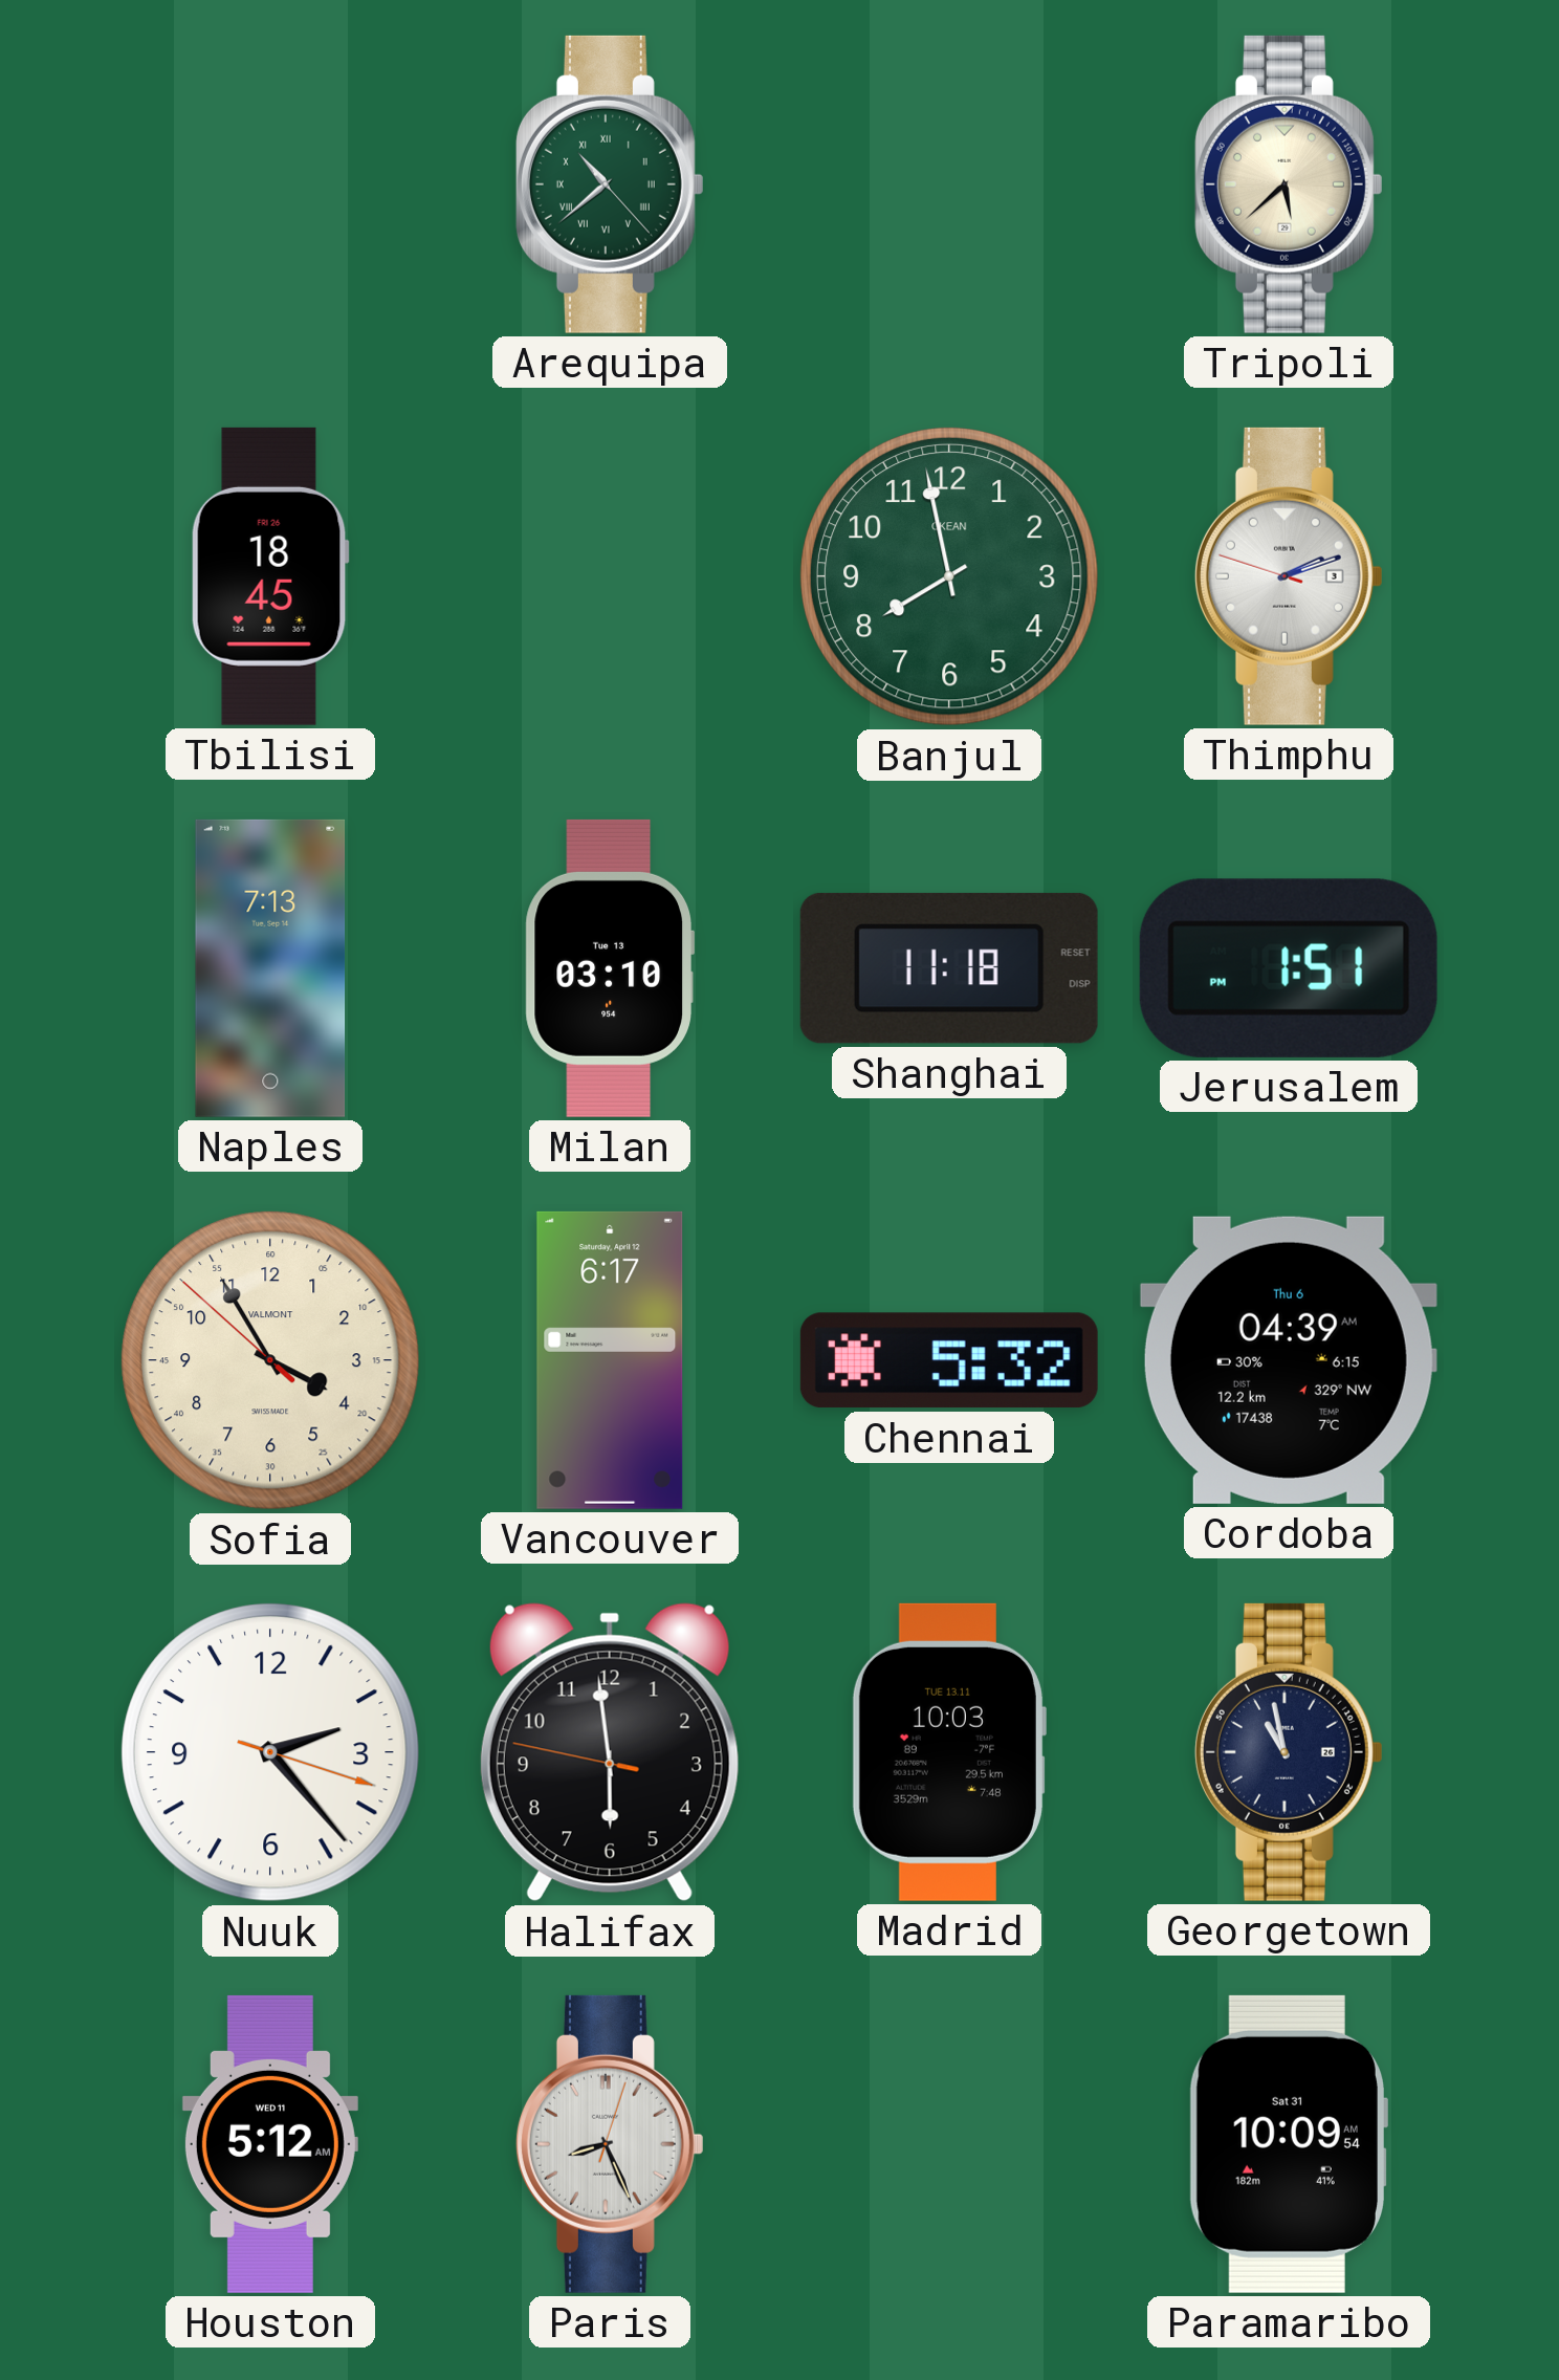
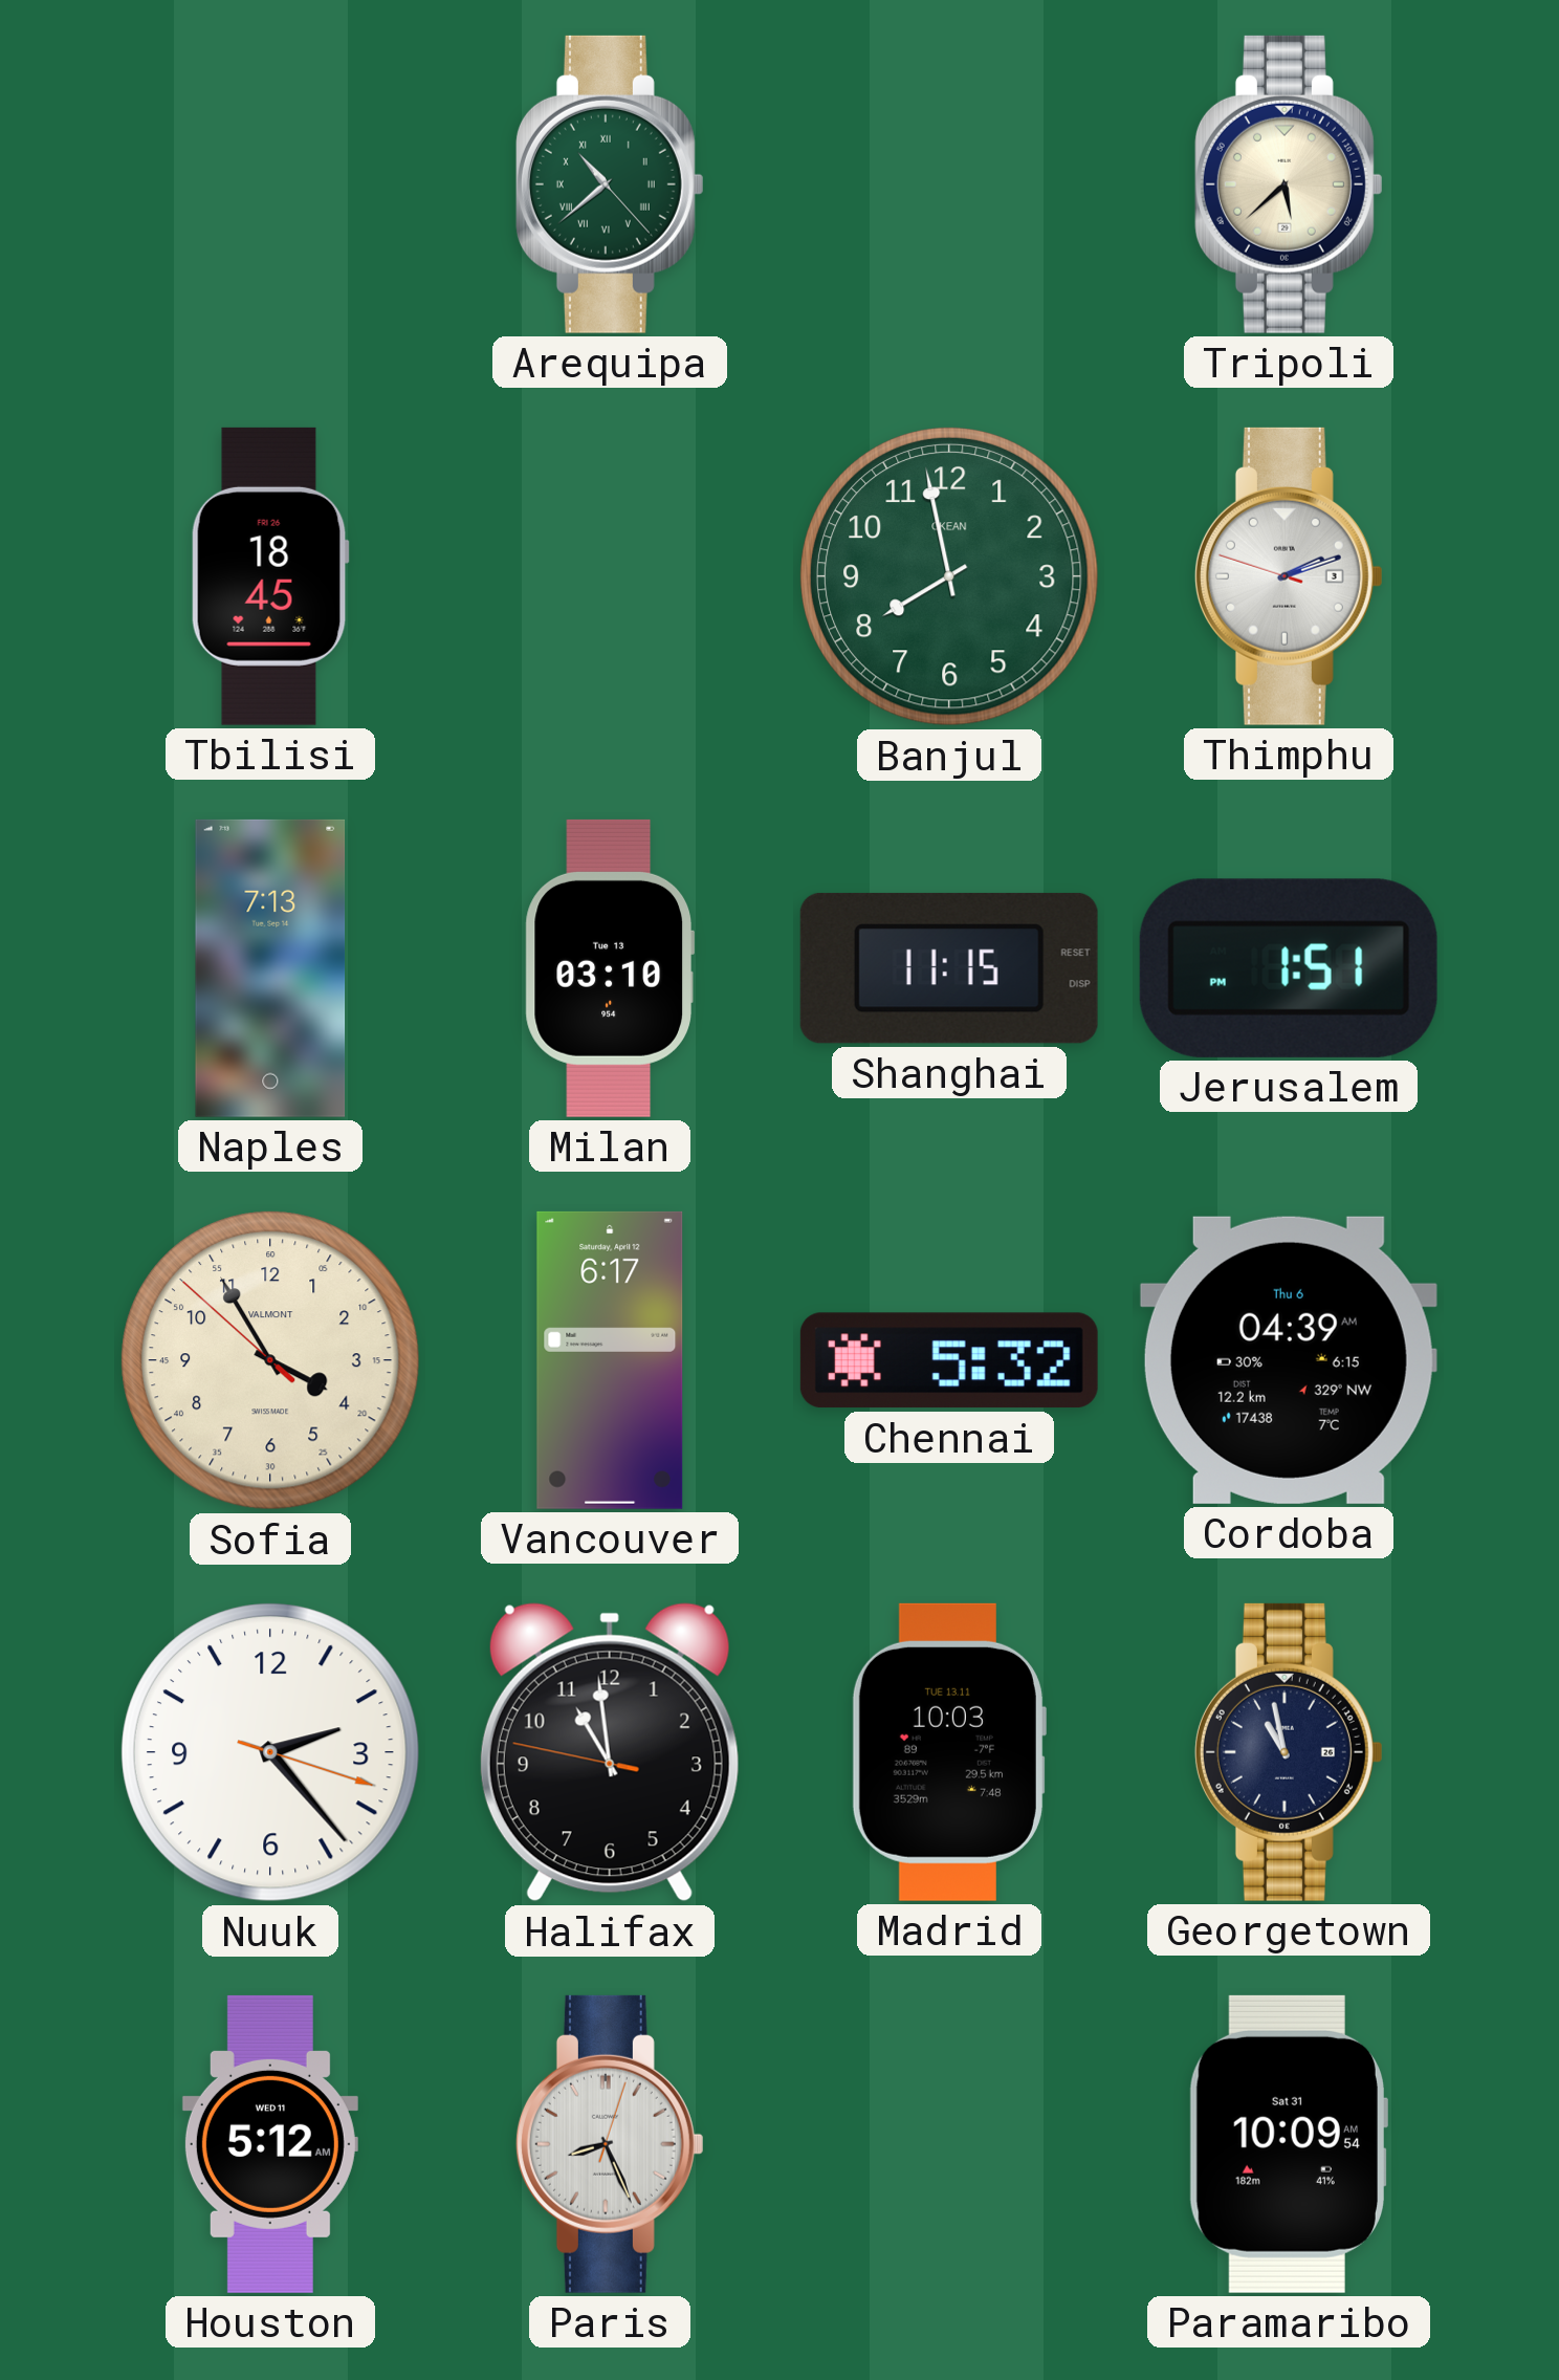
Shanghai: 11:18 -> 11:15 (949, 968)
Halifax: 5:58 -> 10:58 (610, 1752)
